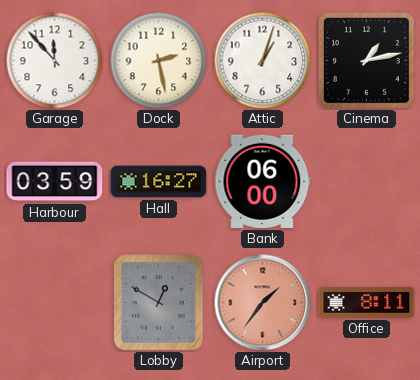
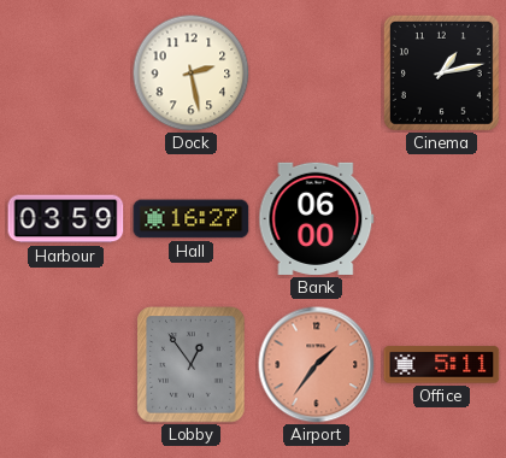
Garage: 11:53 -> none (54, 60)
Attic: 1:03 -> none (262, 60)
Lobby: 12:50 -> 12:54 (192, 365)
Office: 8:11 -> 5:11 (442, 365)
